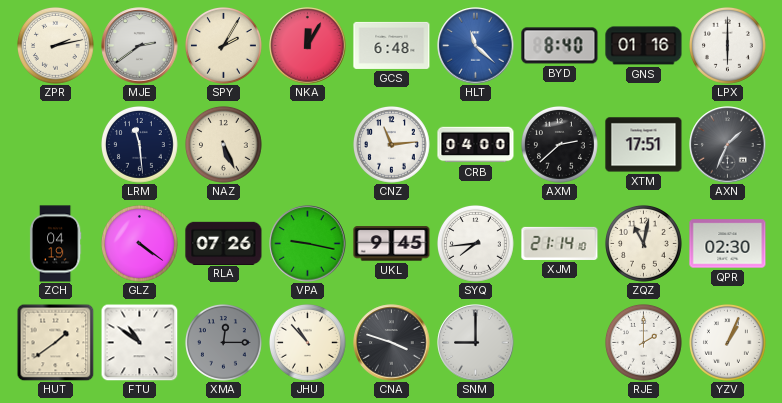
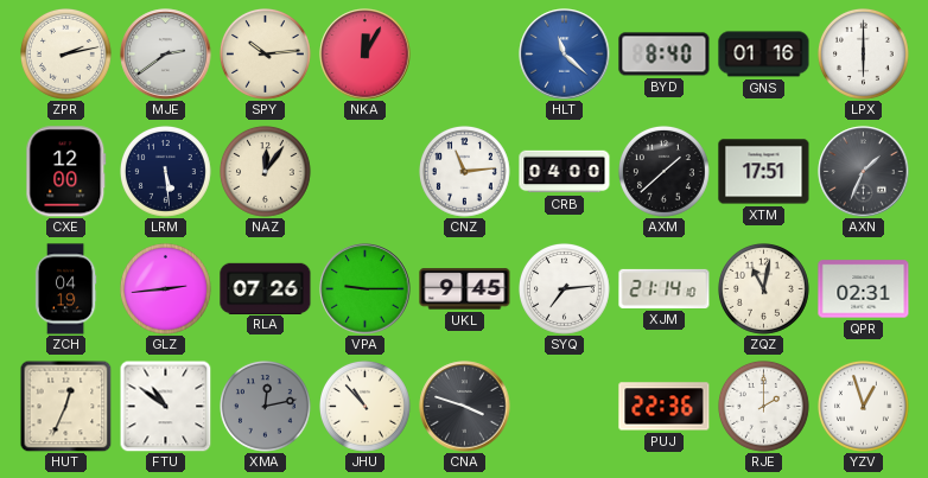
SPY: 2:05 -> 10:14 (266, 55)
GCS: 6:48 -> none (392, 45)
CXE: none -> 12:00 (66, 172)
LRM: 11:29 -> 5:29 (166, 172)
NAZ: 5:26 -> 12:06 (266, 172)
AXM: 2:38 -> 1:38 (665, 172)
GLZ: 4:21 -> 2:44 (166, 289)
VPA: 9:17 -> 9:15 (366, 289)
SYQ: 7:44 -> 7:14 (565, 289)
QPR: 02:30 -> 02:31 (864, 289)
HUT: 1:39 -> 12:34 (65, 406)
XMA: 12:15 -> 12:13 (266, 407)
SNM: 9:00 -> none (476, 343)
PUJ: none -> 22:36 (665, 407)
YZV: 1:04 -> 12:57 (864, 407)
